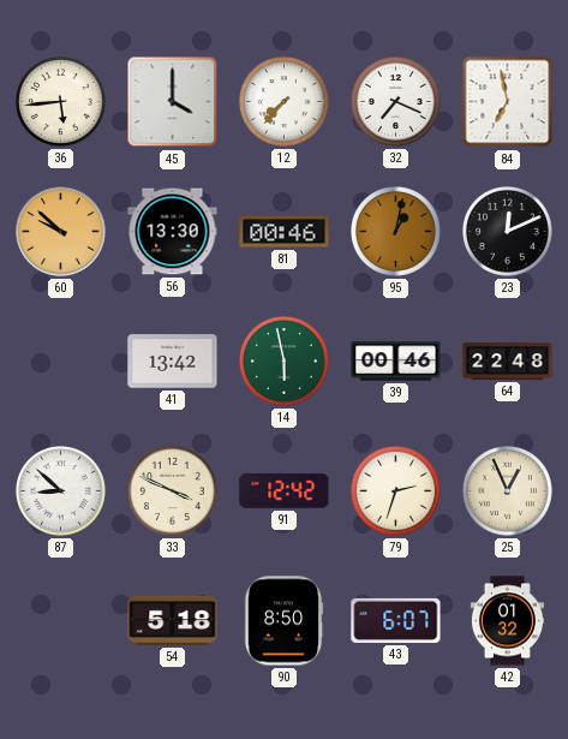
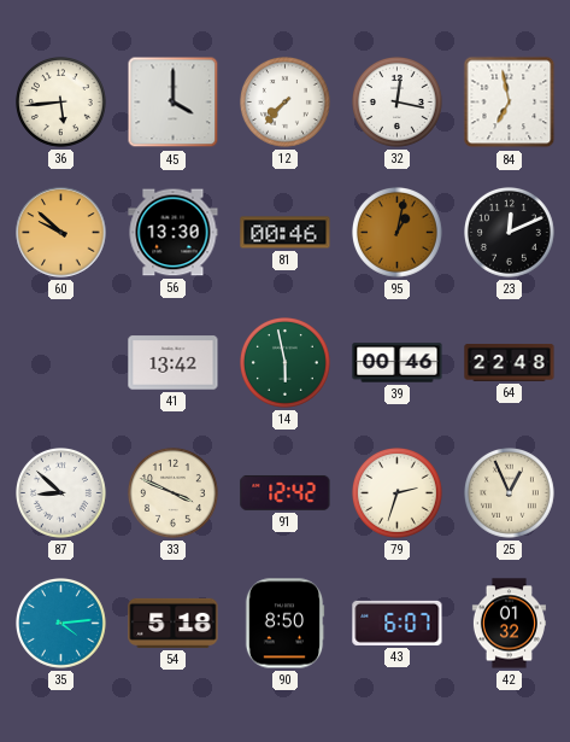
32: 7:19 -> 12:17 (398, 103)
35: none -> 4:14 (61, 624)
